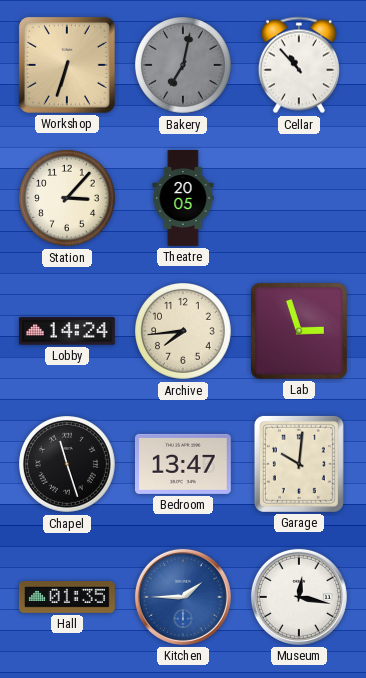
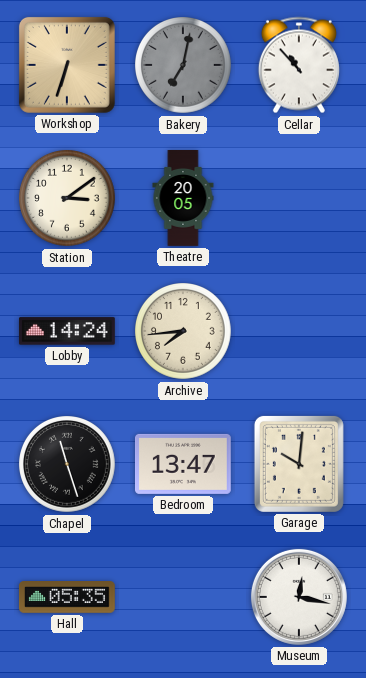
Station: 3:07 -> 3:09 (68, 199)
Lab: 2:57 -> none (299, 331)
Hall: 01:35 -> 05:35 (67, 598)
Kitchen: 1:45 -> none (183, 597)
